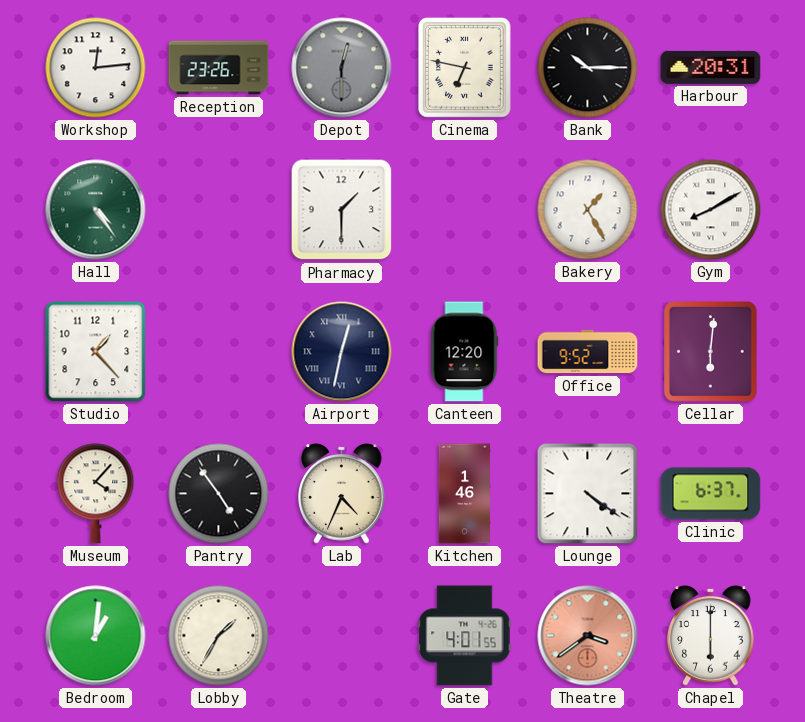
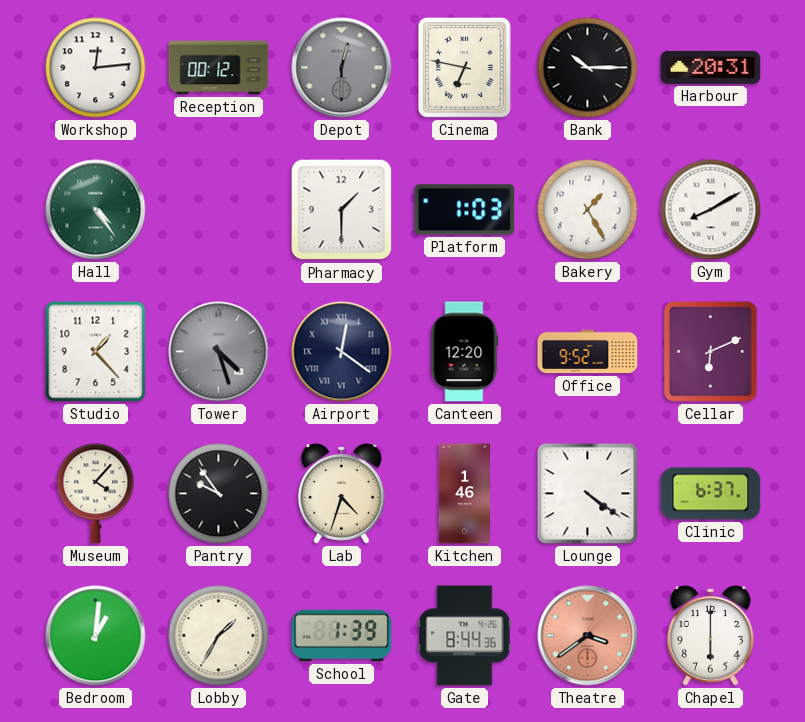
Reception: 23:26 -> 00:12 (219, 68)
Platform: none -> 1:03 (465, 210)
Tower: none -> 4:27 (219, 352)
Airport: 12:32 -> 12:21 (342, 352)
Cellar: 6:01 -> 6:11 (711, 352)
Pantry: 4:54 -> 9:54 (219, 494)
Lab: 4:34 -> 4:33 (342, 494)
School: none -> 1:39 (342, 636)
Gate: 4:01 -> 8:44 (465, 636)
